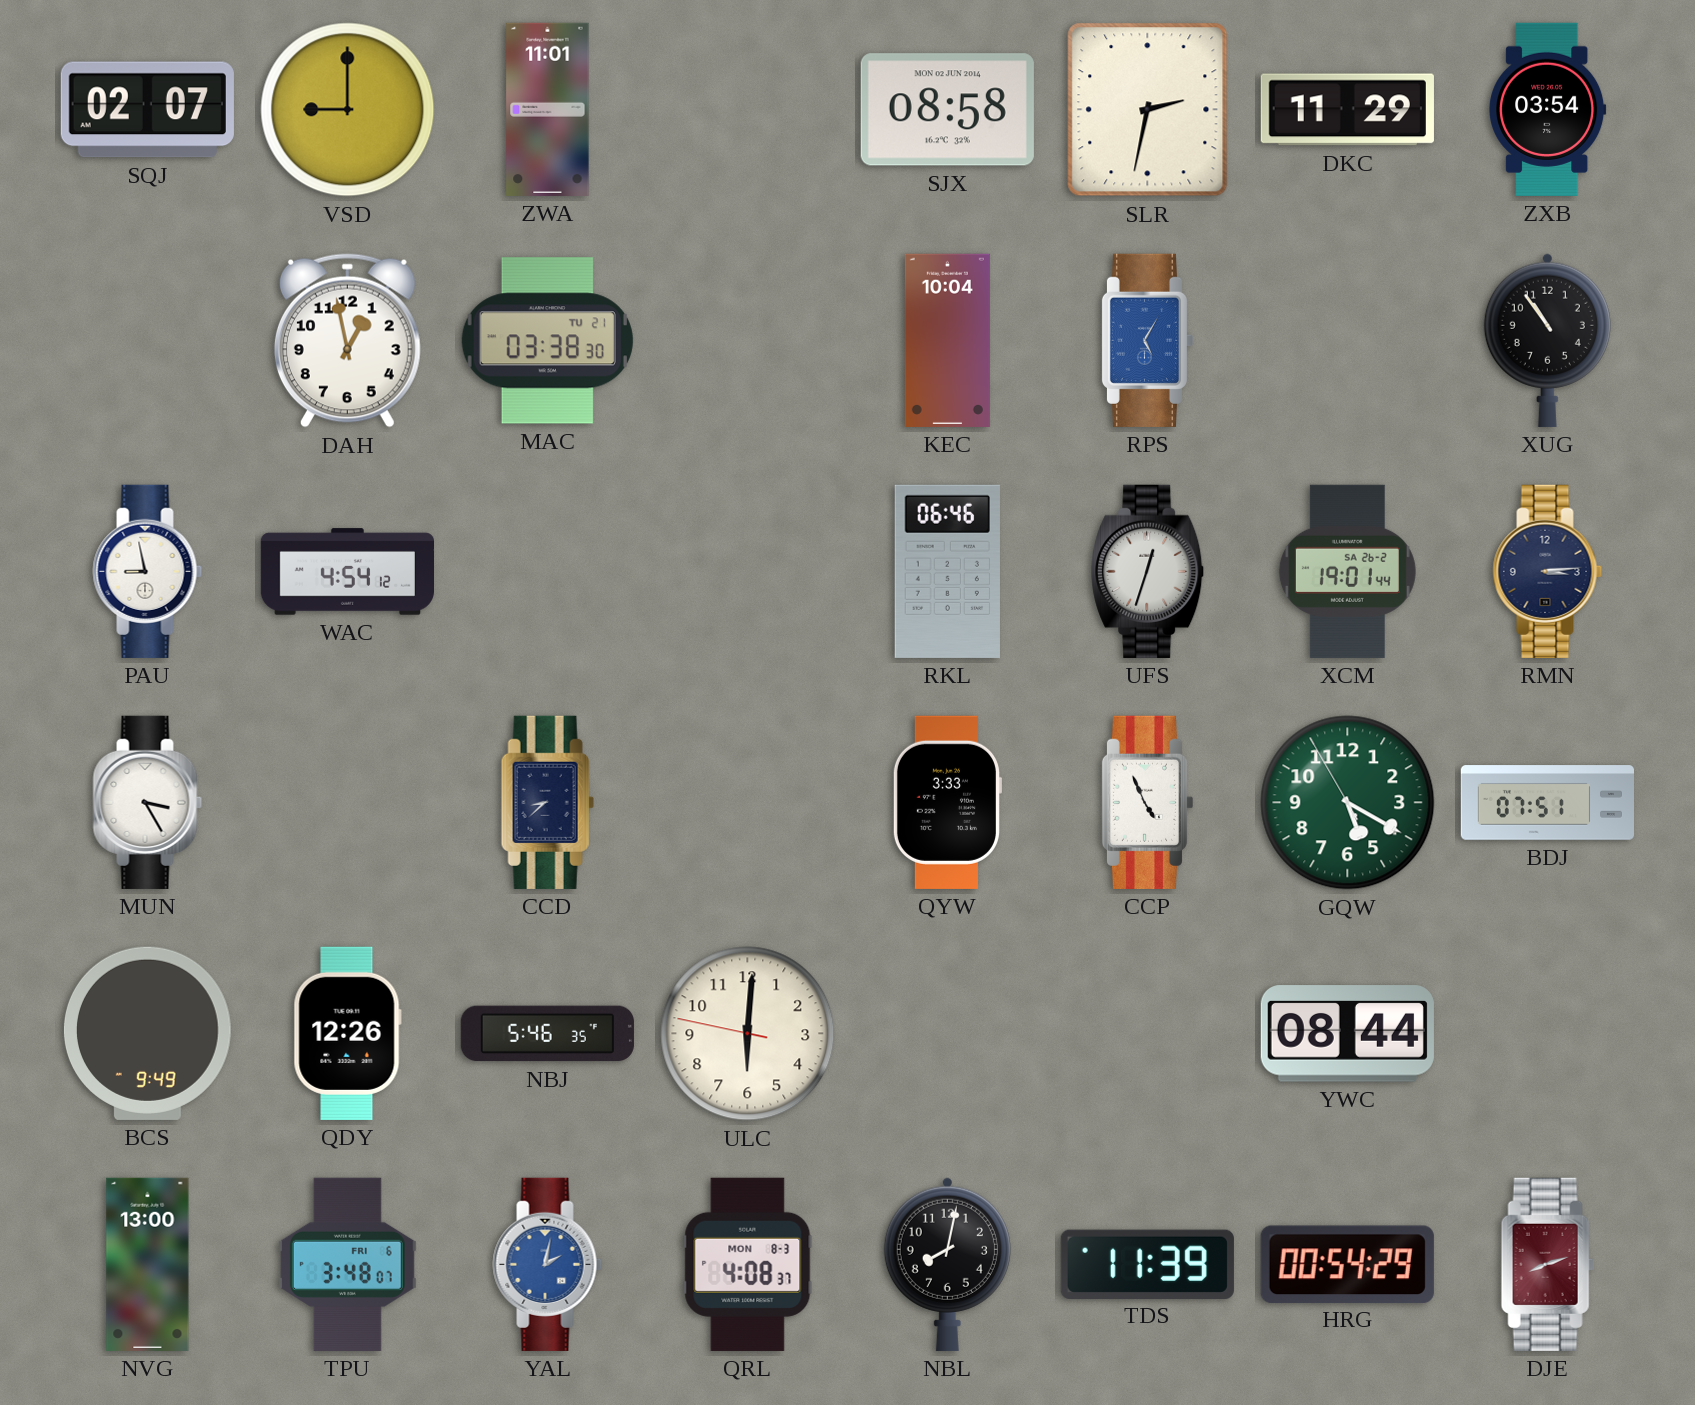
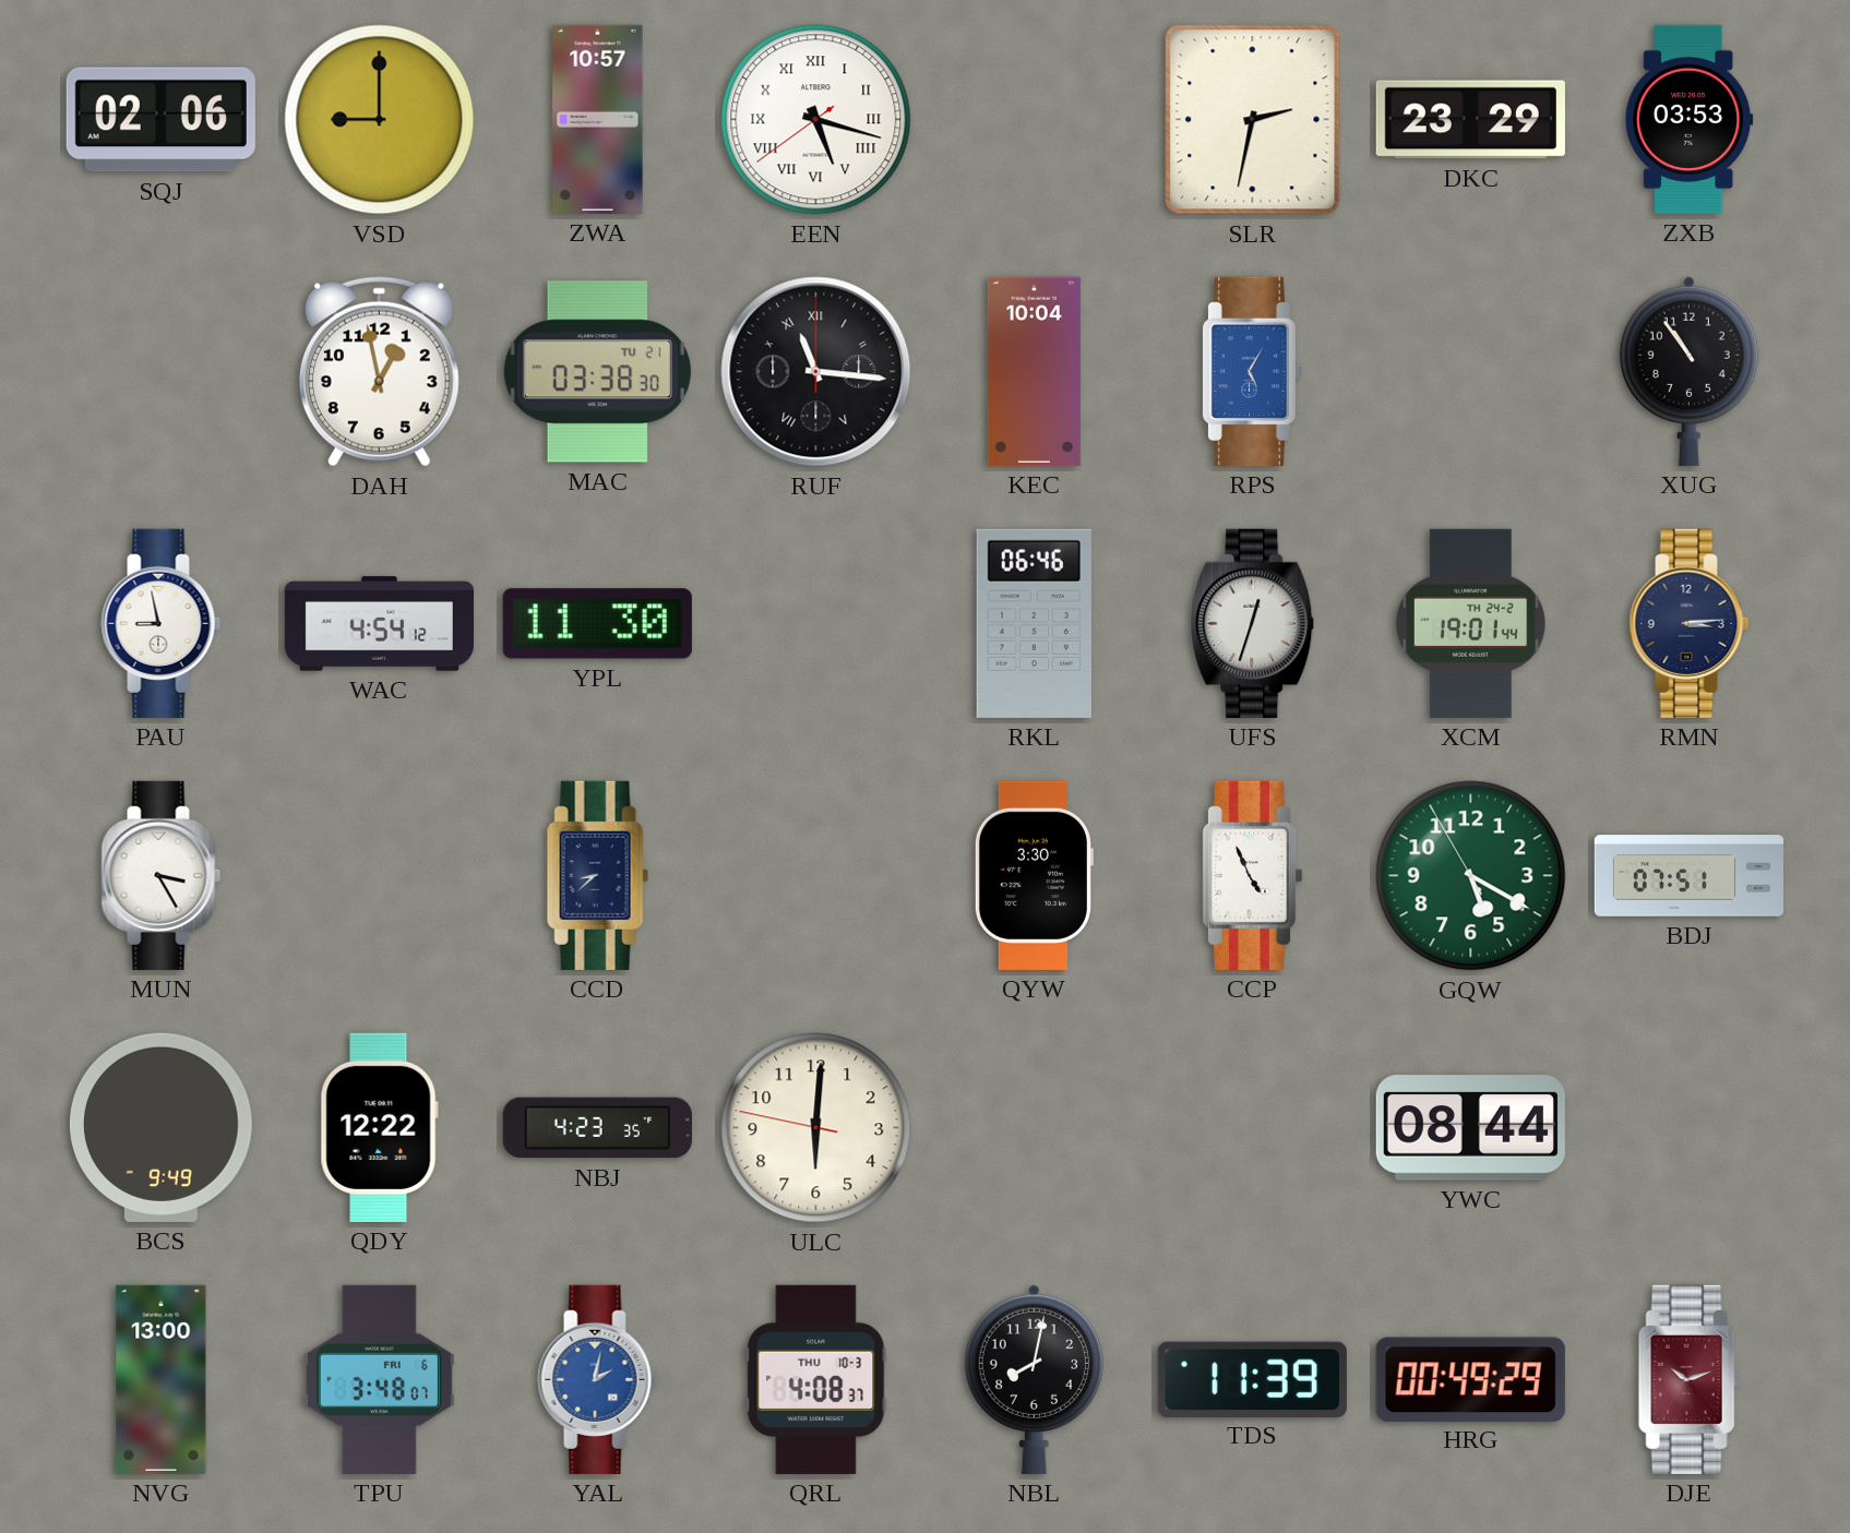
SQJ: 02:07 -> 02:06 (160, 120)
ZWA: 11:01 -> 10:57 (598, 119)
EEN: none -> 5:17 (816, 120)
SJX: 08:58 -> none (947, 110)
DKC: 11:29 -> 23:29 (1470, 120)
ZXB: 03:54 -> 03:53 (1690, 119)
RUF: none -> 11:16 (816, 372)
YPL: none -> 11:30 (597, 624)
XCM date: SA 26-2 -> TH 24-2 (1470, 623)
QYW: 3:33 -> 3:30 (1034, 875)
QDY: 12:26 -> 12:22 (379, 1127)
NBJ: 5:46 -> 4:23 (597, 1128)
QRL date: MON 8-3 -> THU 10-3 (816, 1379)
HRG: 00:54 -> 00:49 (1470, 1379)
DJE: 8:12 -> 10:12 (1688, 1379)
